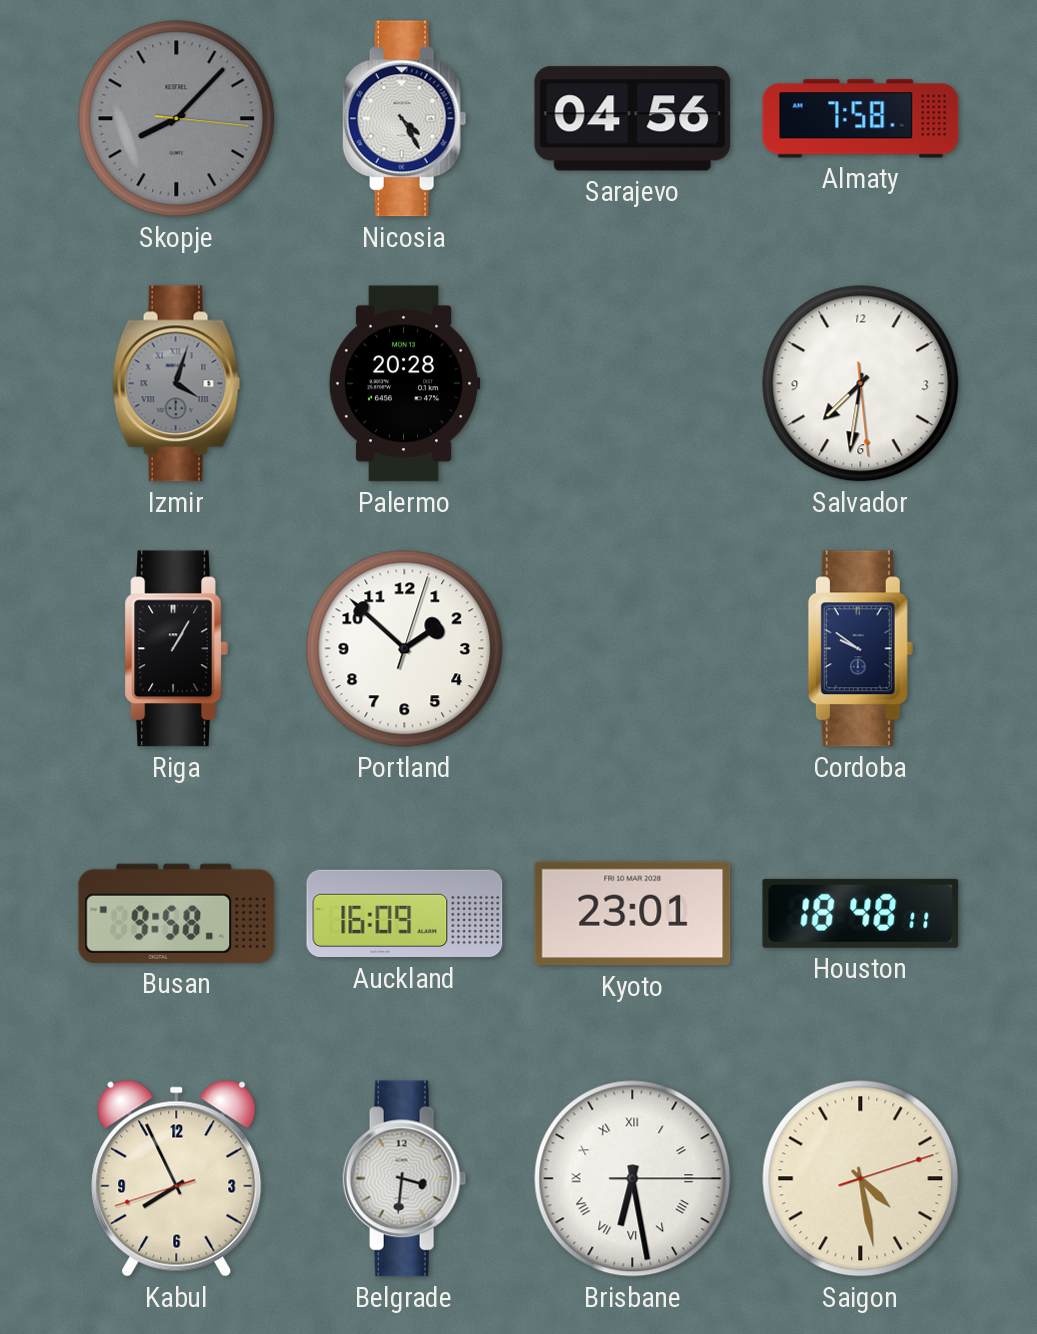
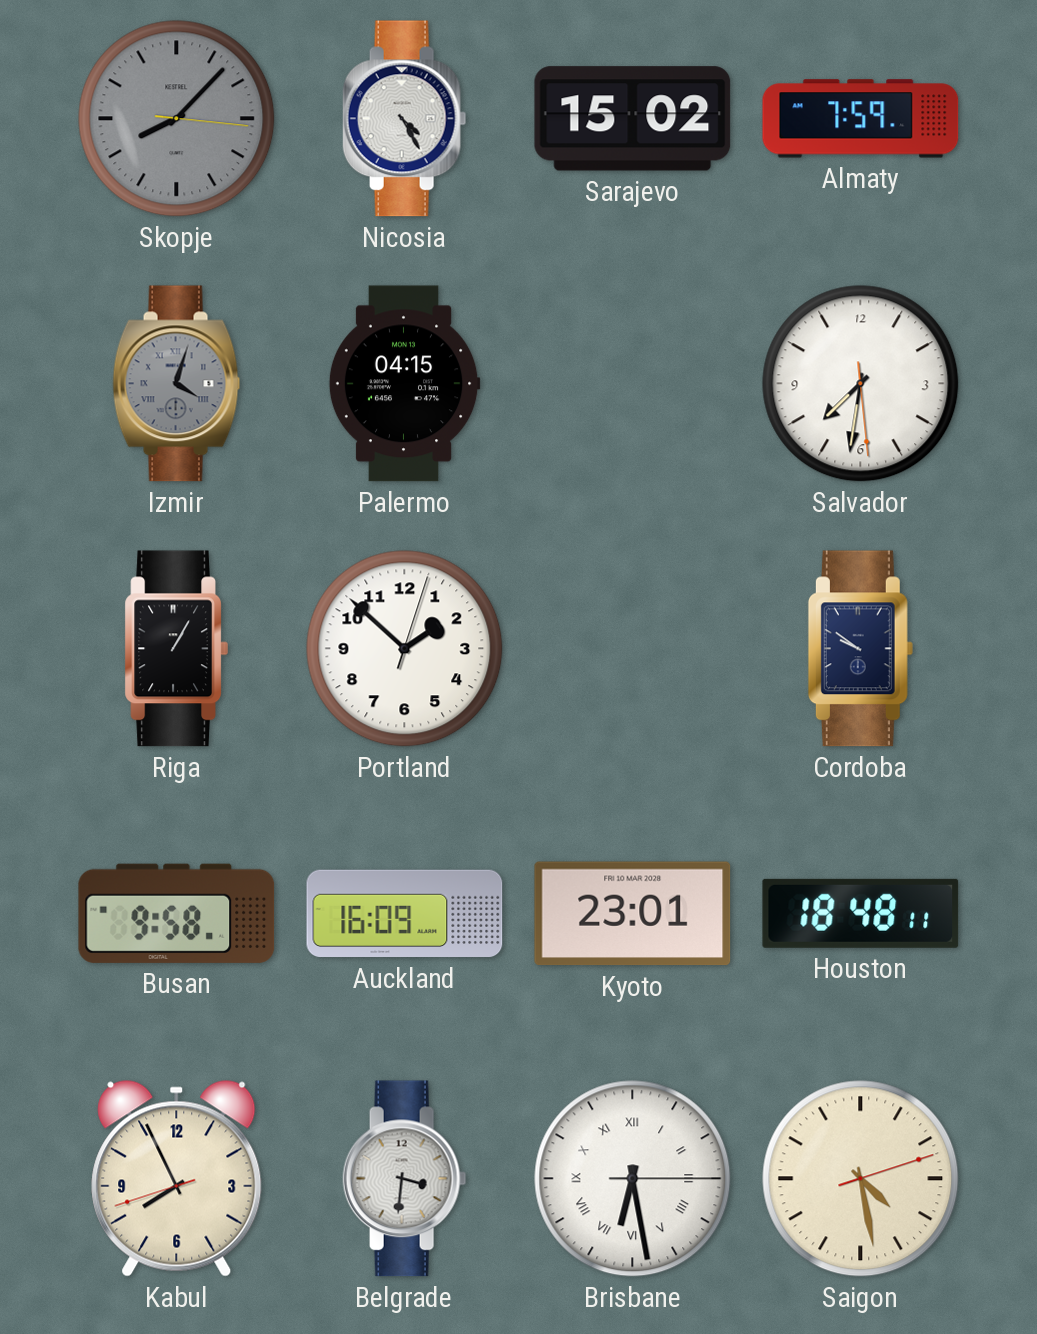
Sarajevo: 04:56 -> 15:02 (633, 119)
Almaty: 7:58 -> 7:59 (861, 119)
Palermo: 20:28 -> 04:15 (404, 384)
